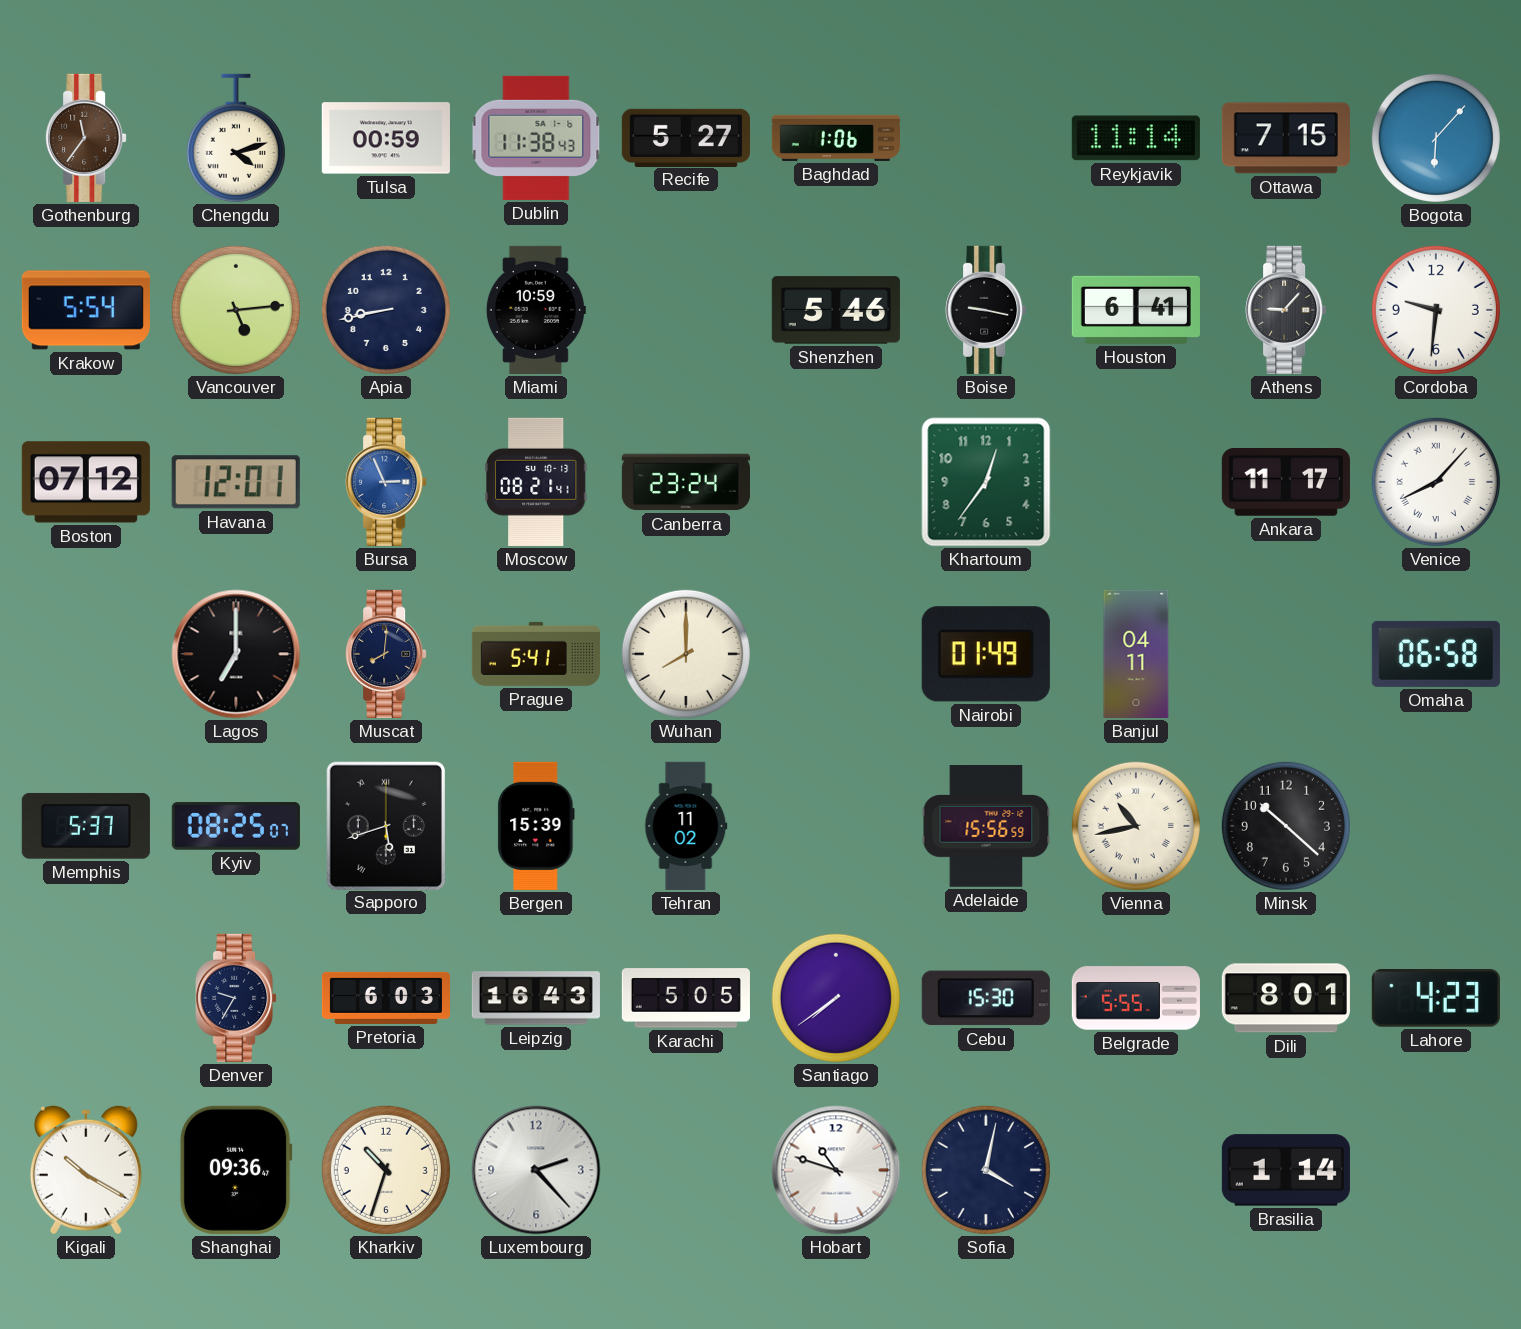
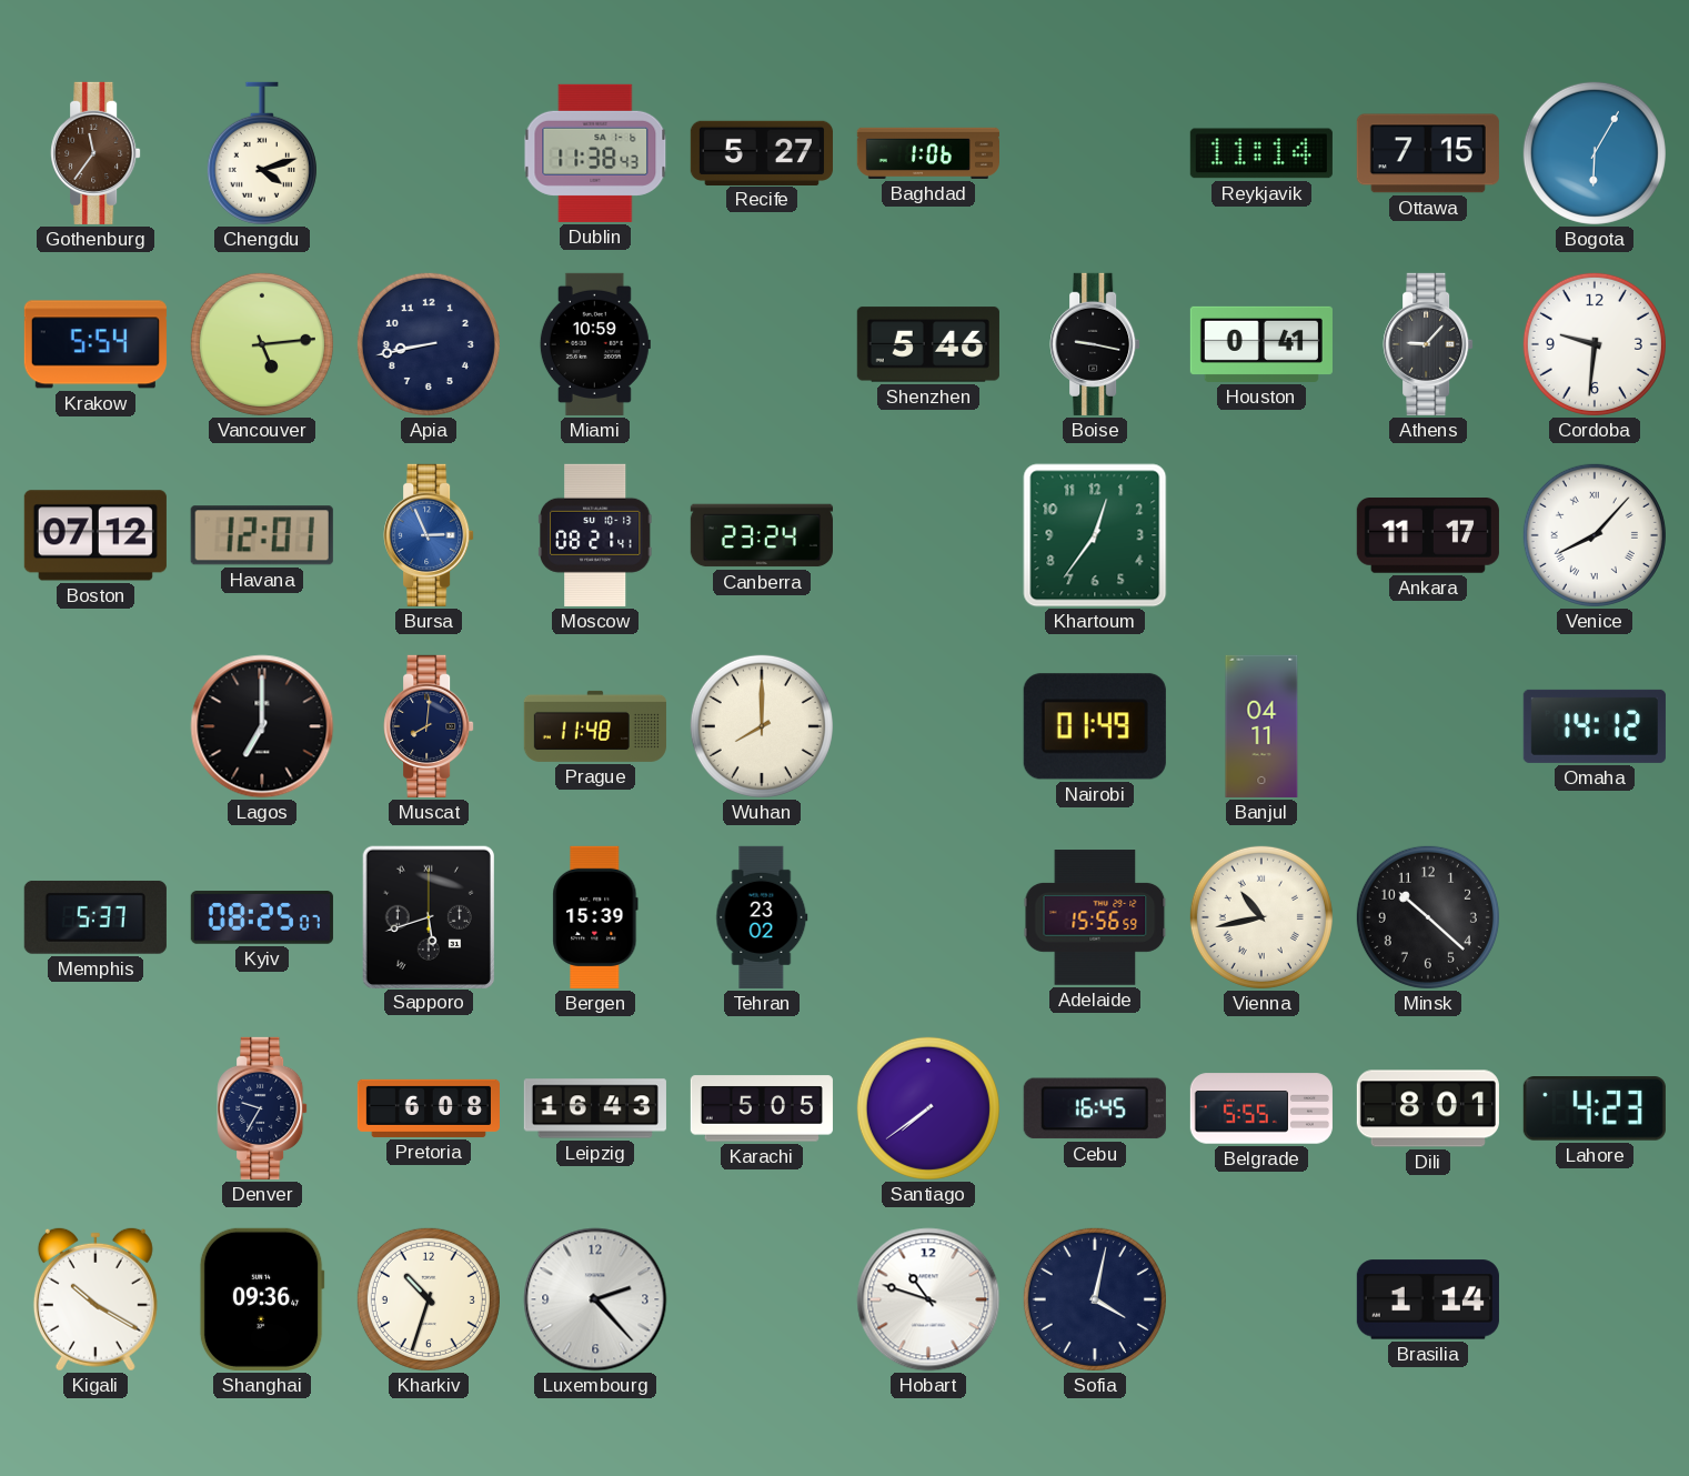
Tulsa: 00:59 -> none (386, 138)
Bogota: 6:07 -> 6:05 (1595, 153)
Houston: 6:41 -> 0:41 (1261, 344)
Prague: 5:41 -> 11:48 (595, 726)
Omaha: 06:58 -> 14:12 (1595, 726)
Tehran: 11:02 -> 23:02 (762, 917)
Pretoria: 6:03 -> 6:08 (429, 1108)
Cebu: 15:30 -> 16:45 (1095, 1108)
